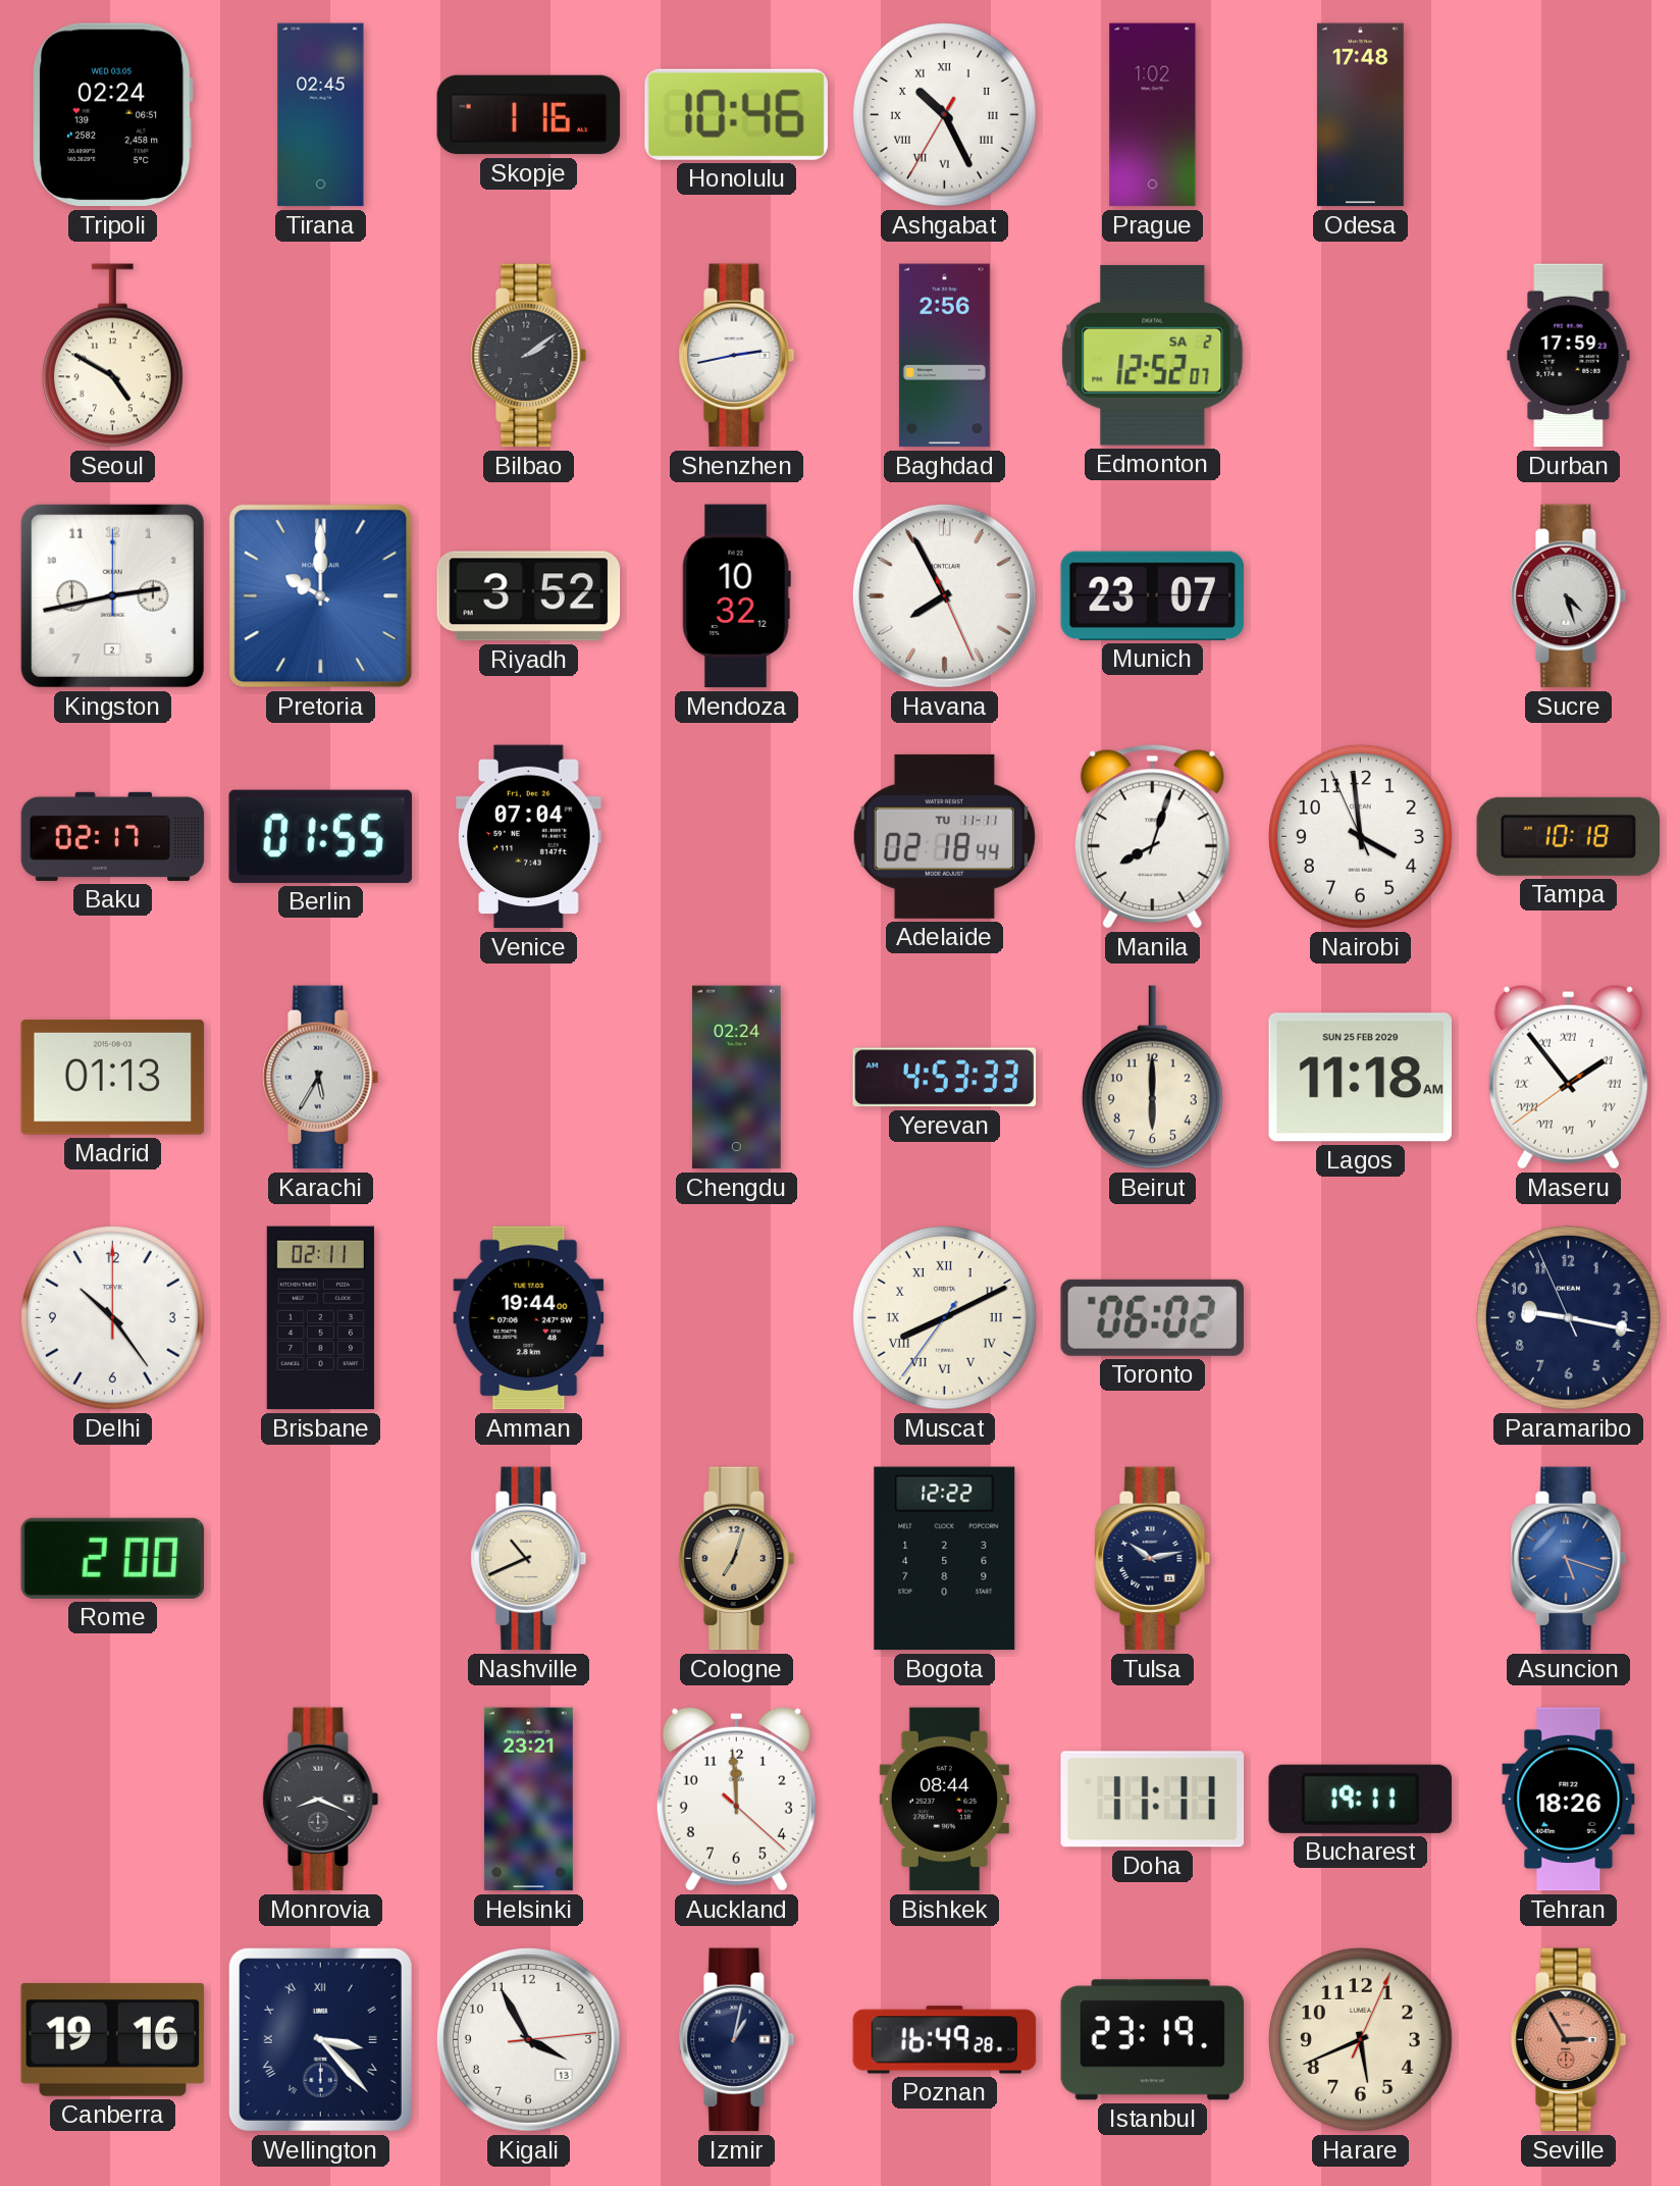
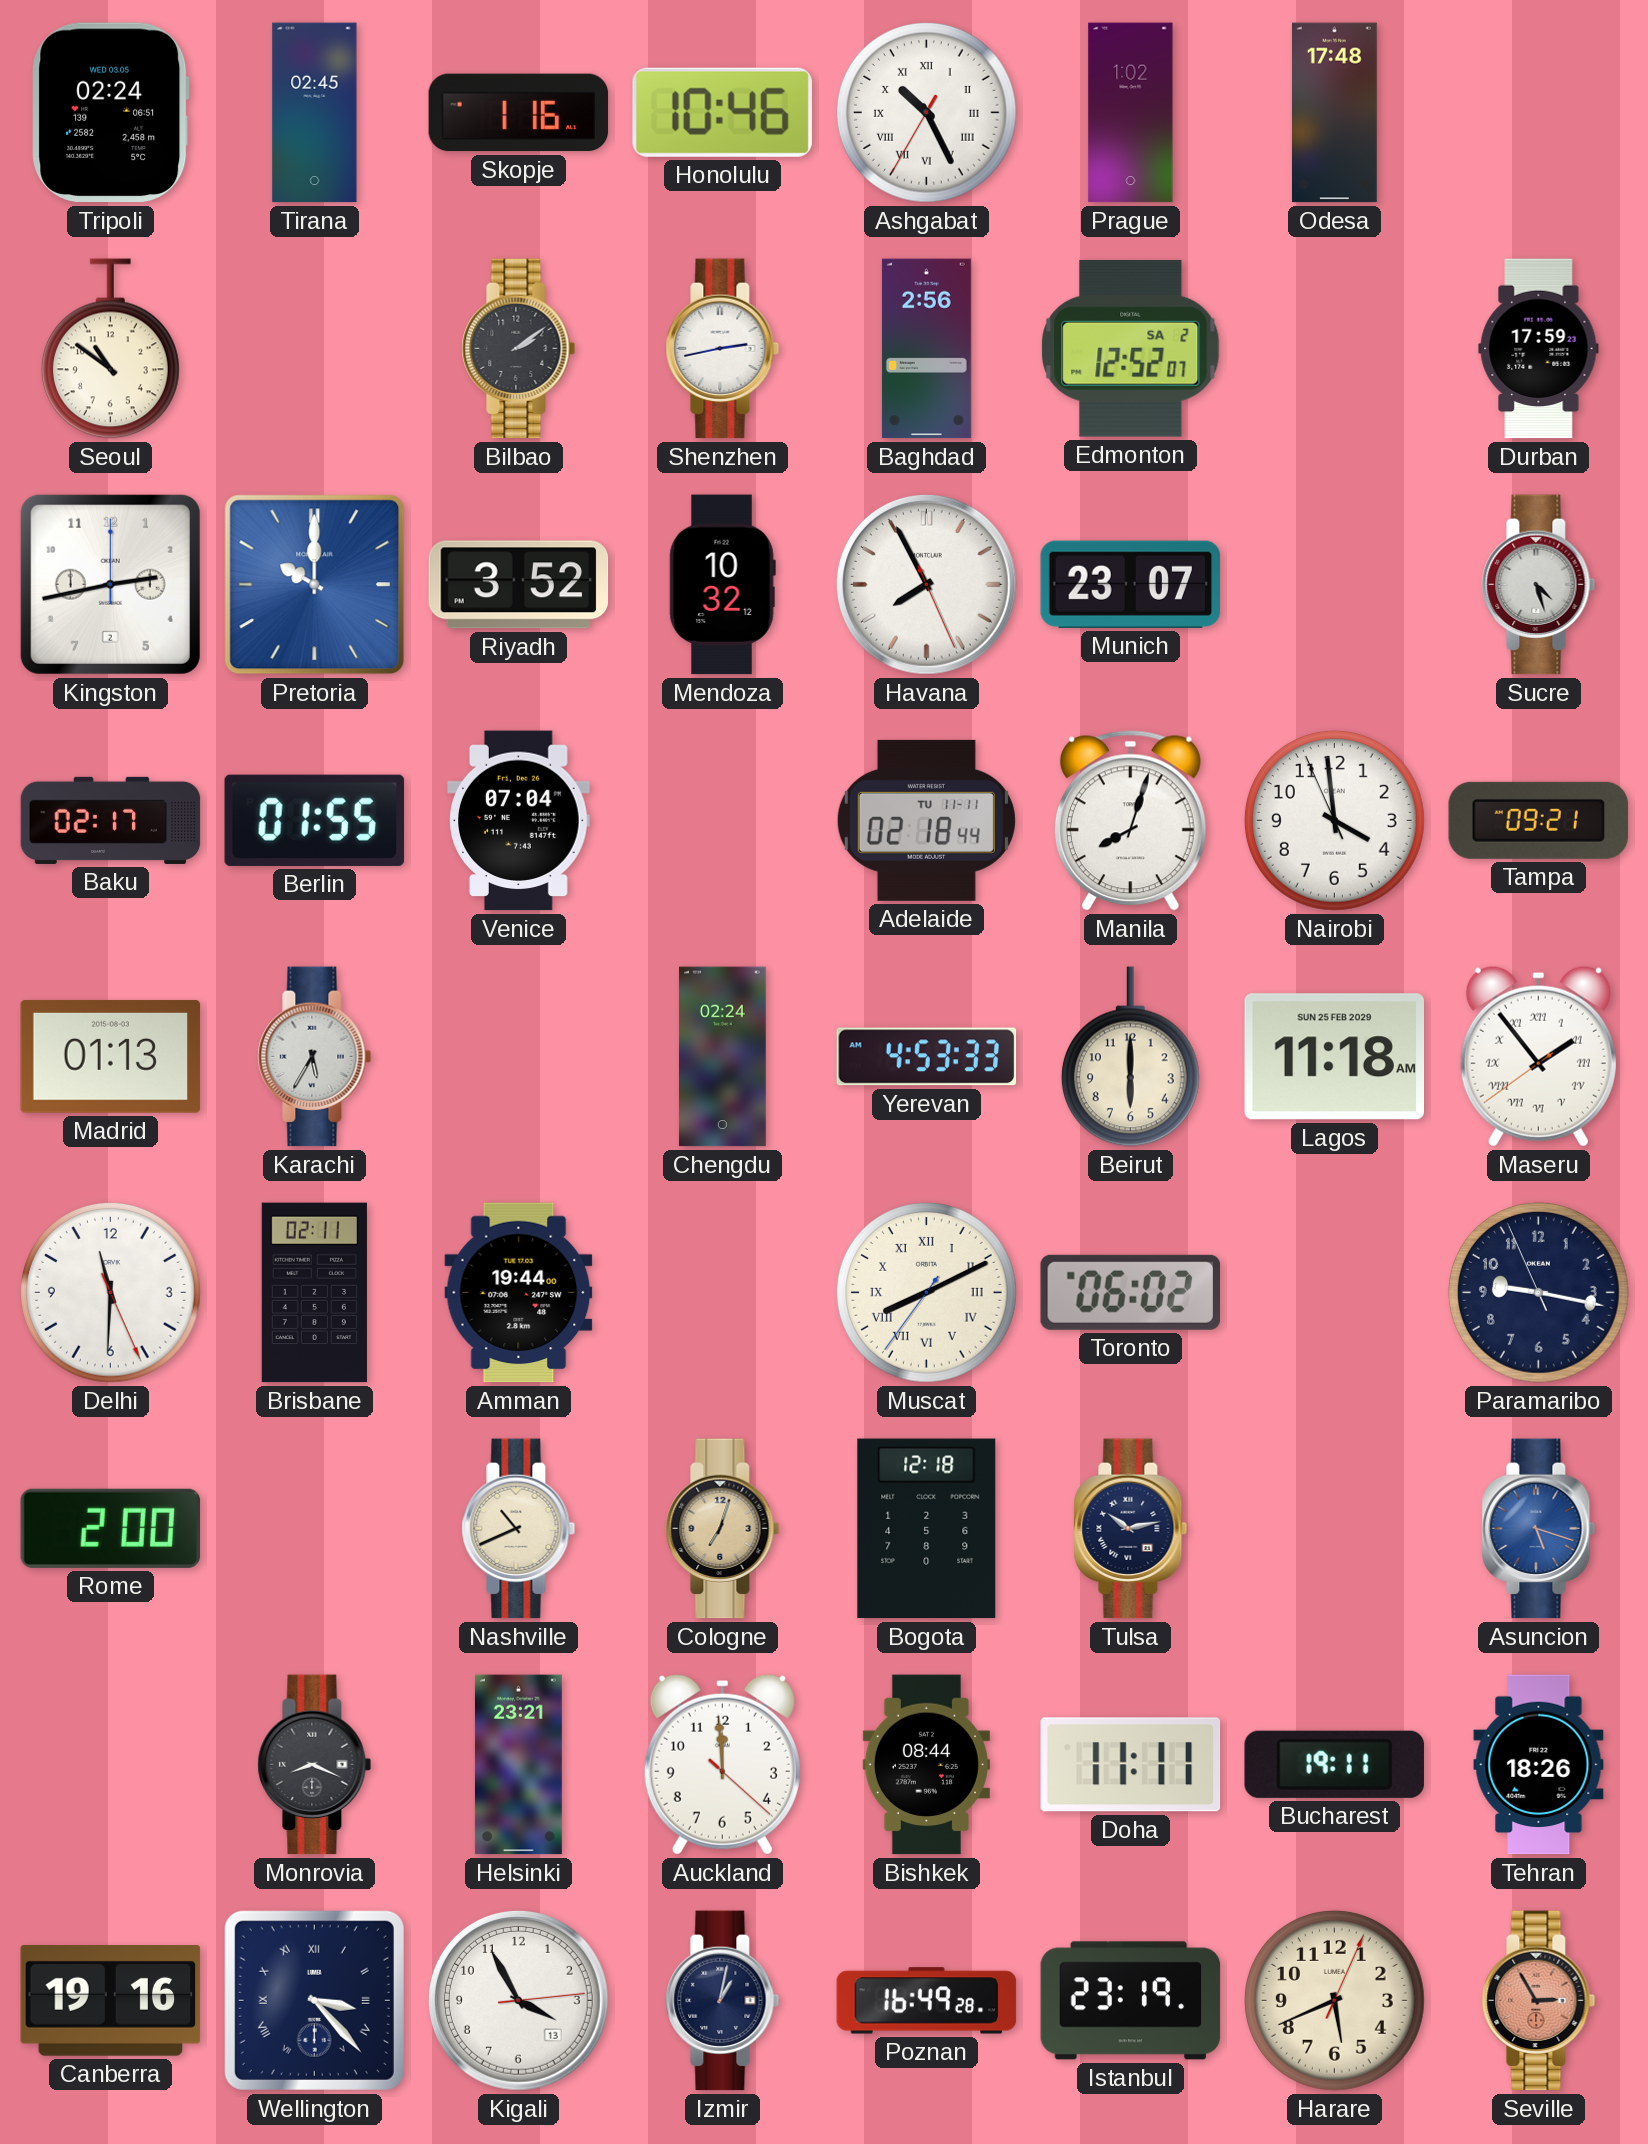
Seoul: 4:50 -> 10:51 (110, 349)
Tampa: 10:18 -> 09:21 (1539, 820)
Delhi: 10:24 -> 11:30 (110, 1292)
Bogota: 12:22 -> 12:18 (927, 1529)
